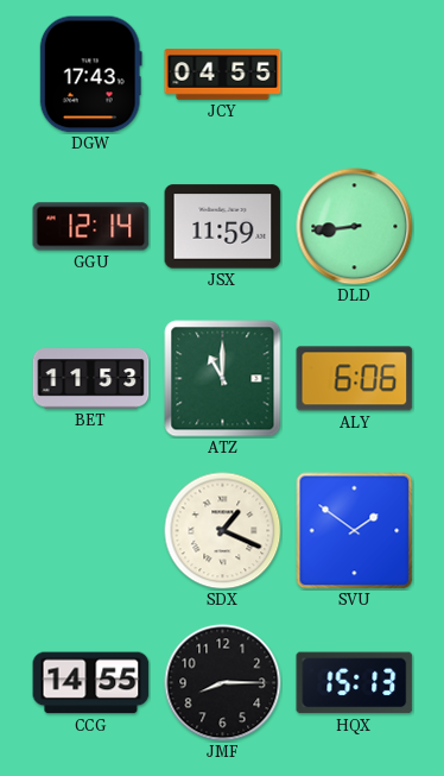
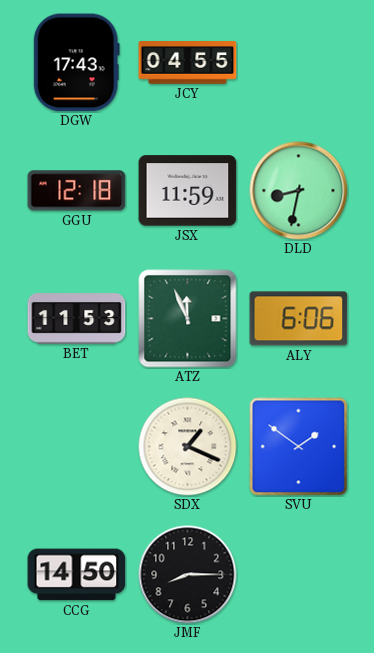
GGU: 12:14 -> 12:18 (77, 191)
DLD: 8:44 -> 8:32 (299, 191)
ATZ: 11:00 -> 11:56 (188, 319)
CCG: 14:55 -> 14:50 (77, 575)
HQX: 15:13 -> none (355, 683)
